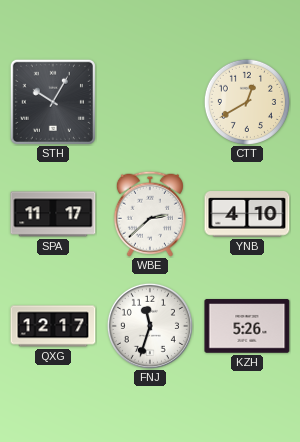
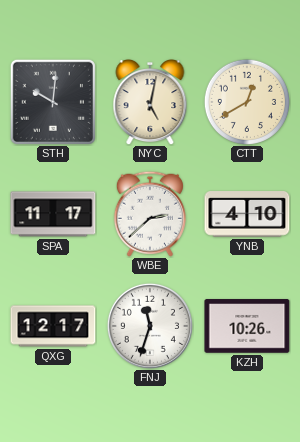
STH: 10:05 -> 10:01 (53, 102)
NYC: none -> 5:02 (150, 103)
KZH: 5:26 -> 10:26 (247, 326)
